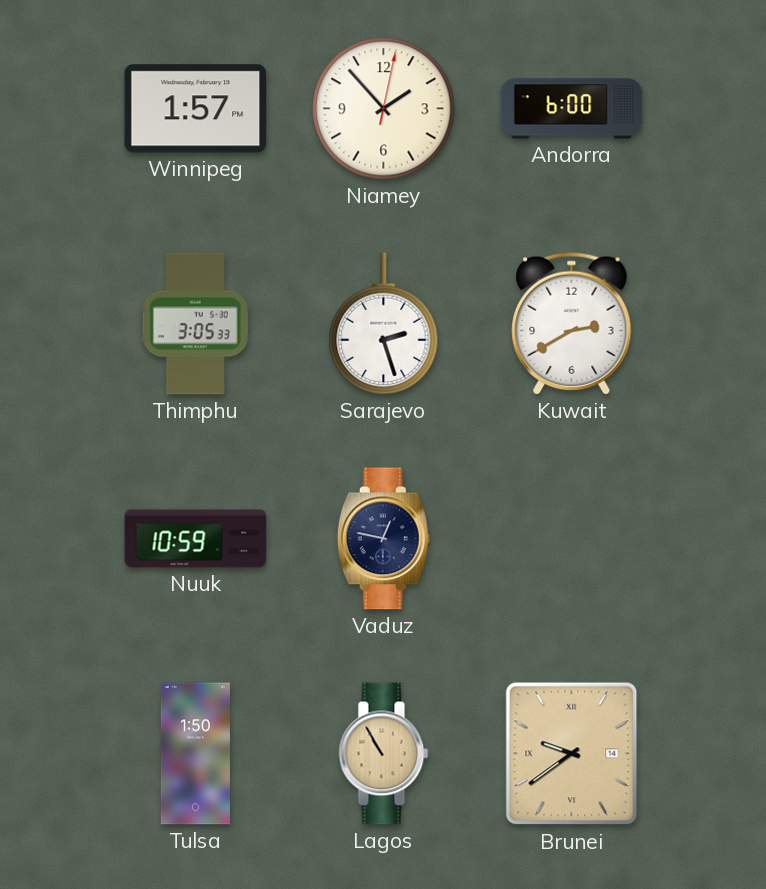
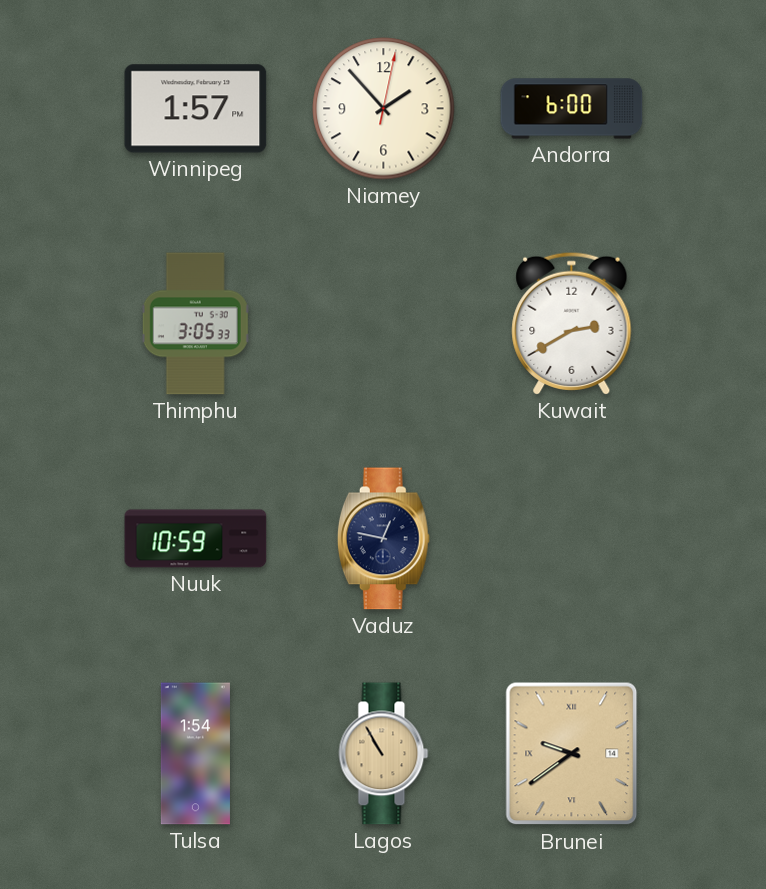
Sarajevo: 2:27 -> none (384, 324)
Tulsa: 1:50 -> 1:54 (195, 754)
